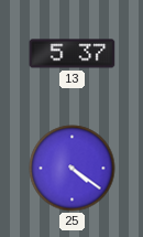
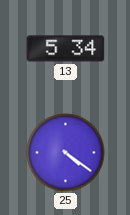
13: 5:37 -> 5:34 (66, 49)
